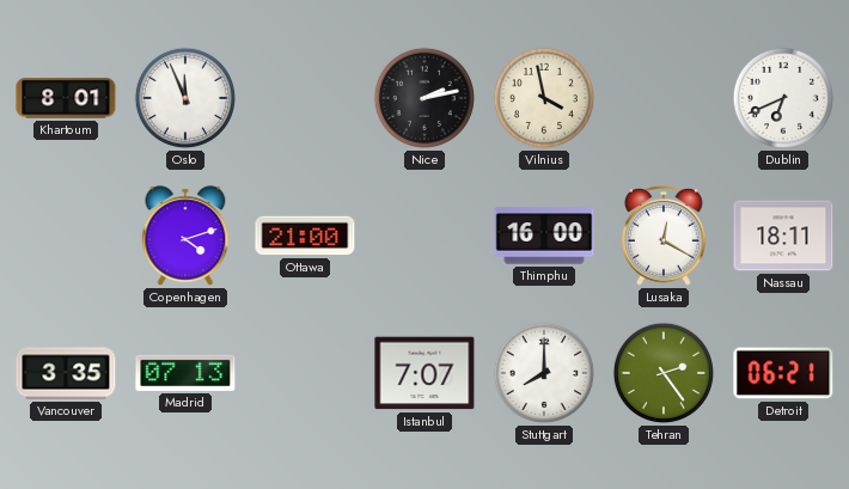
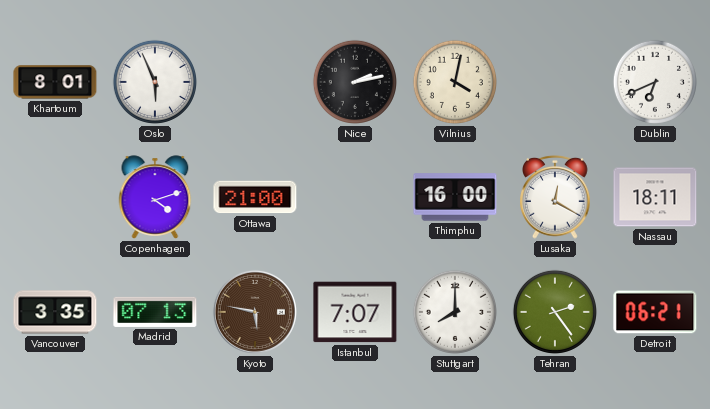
Oslo: 11:56 -> 5:56 (155, 82)
Vilnius: 3:58 -> 4:02 (455, 82)
Kyoto: none -> 5:47 (255, 312)
